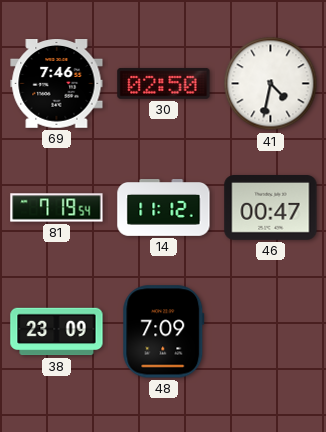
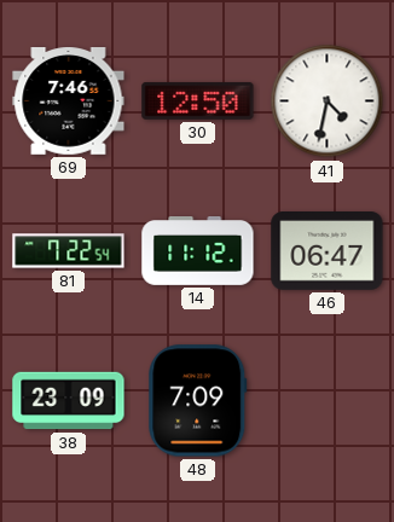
30: 02:50 -> 12:50 (198, 100)
81: 7:19 -> 7:22 (69, 251)
46: 00:47 -> 06:47 (328, 251)
